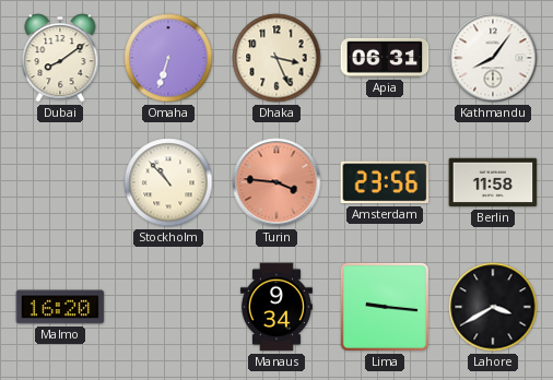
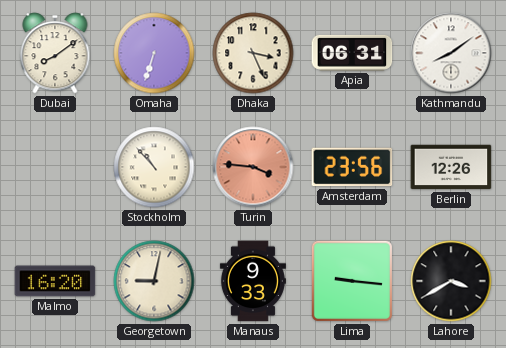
Kathmandu: 8:06 -> 8:09 (451, 53)
Berlin: 11:58 -> 12:26 (451, 167)
Georgetown: none -> 9:02 (154, 281)
Manaus: 9:34 -> 9:33 (253, 281)
